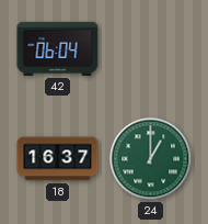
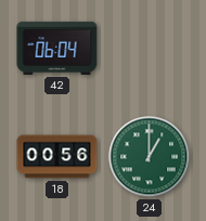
18: 16:37 -> 00:56 (57, 157)
